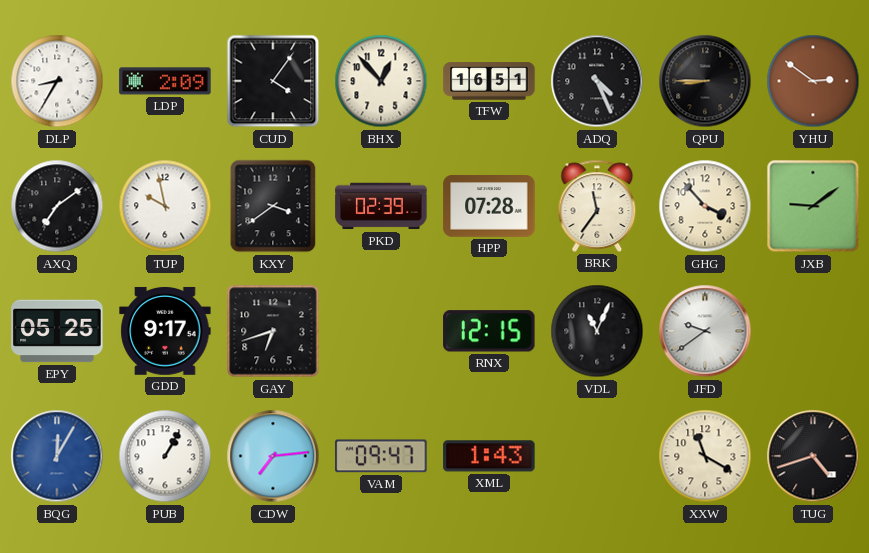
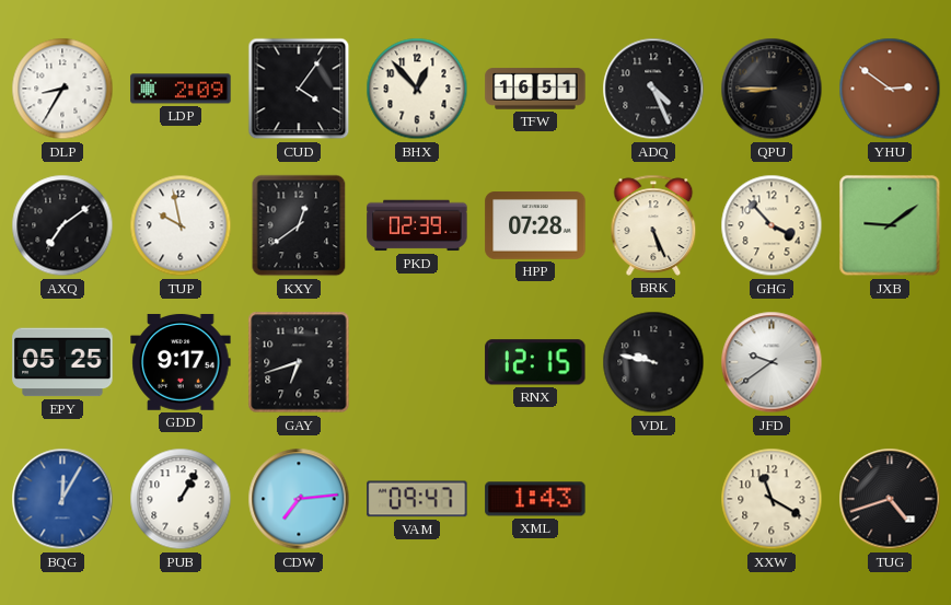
KXY: 3:39 -> 12:39 (299, 225)
BRK: 11:36 -> 5:26 (653, 225)
VDL: 11:04 -> 9:47 (653, 362)
